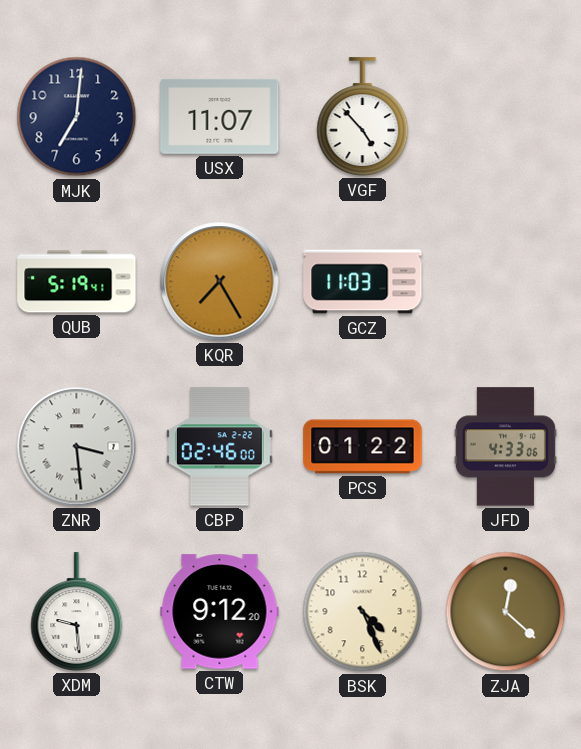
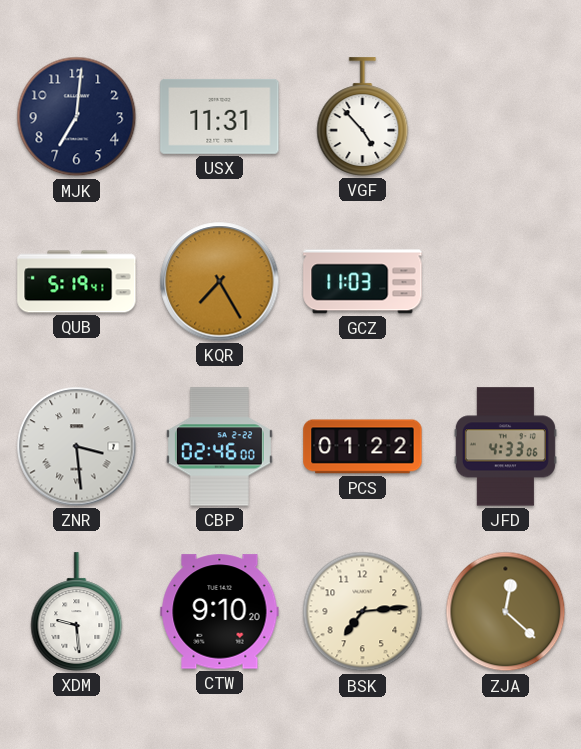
USX: 11:07 -> 11:31 (220, 116)
CTW: 9:12 -> 9:10 (220, 612)
BSK: 4:26 -> 7:14 (363, 612)
